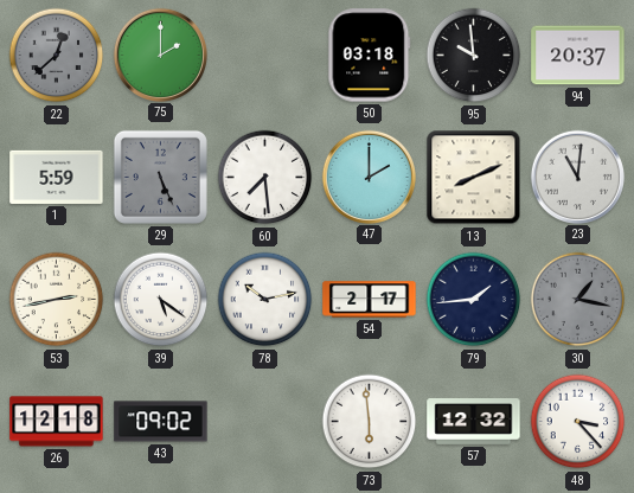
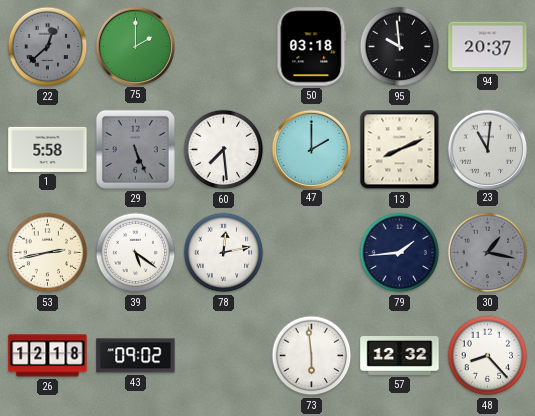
1: 5:59 -> 5:58 (48, 149)
78: 10:13 -> 12:13 (224, 253)
54: 2:17 -> none (370, 300)
48: 3:23 -> 8:23 (488, 356)
